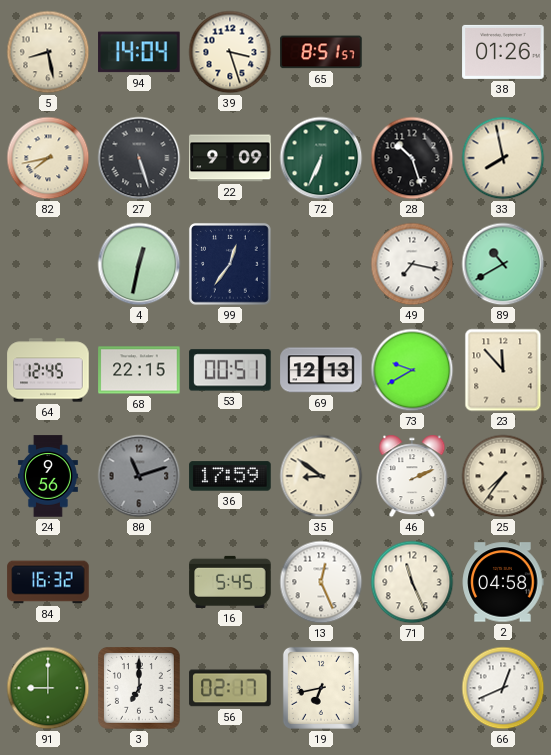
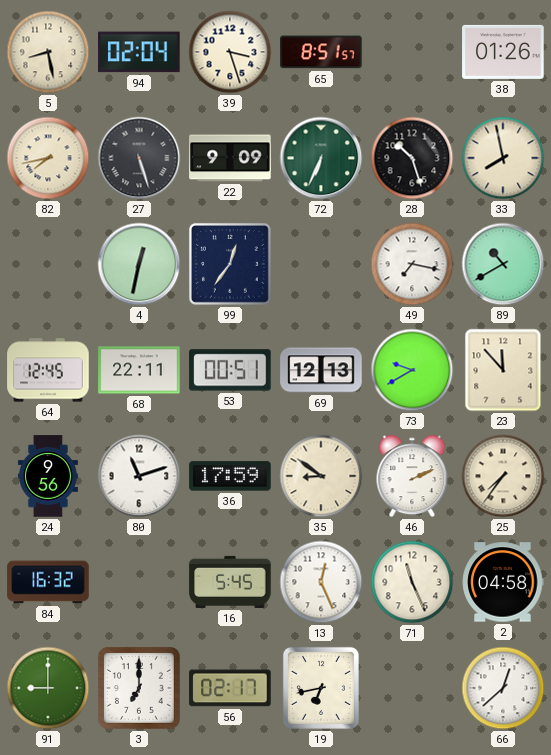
94: 14:04 -> 02:04 (139, 52)
68: 22:15 -> 22:11 (139, 370)
80 dial: grey -> white (139, 476)
66: 12:41 -> 12:38 (503, 688)
